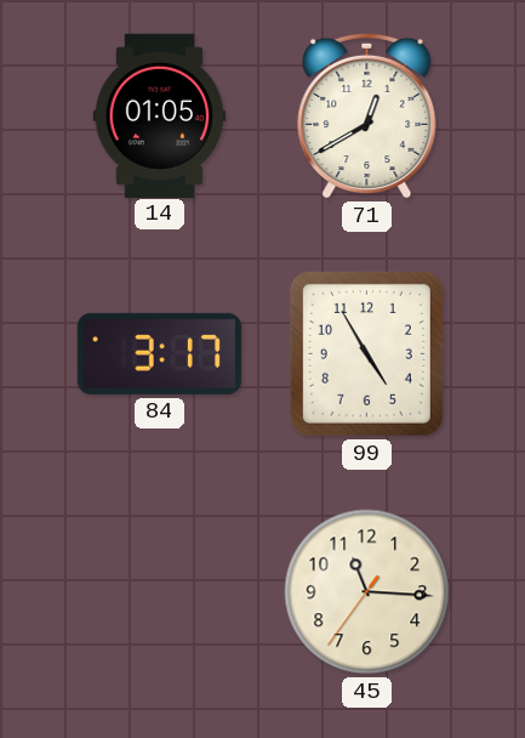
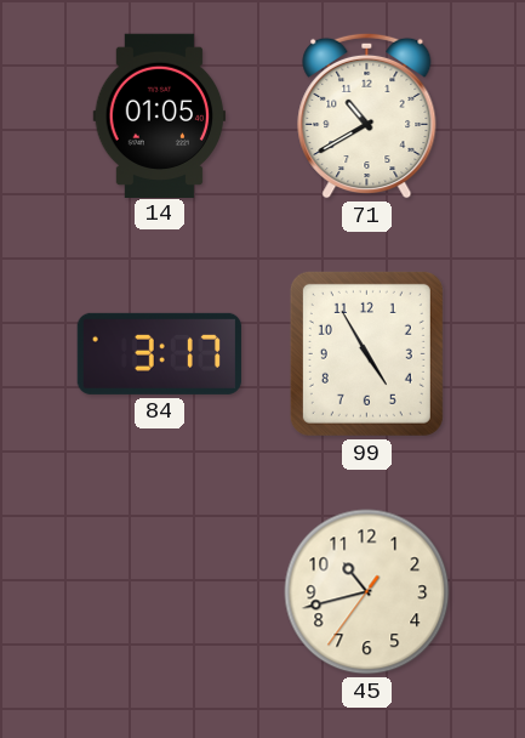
71: 12:40 -> 10:40 (367, 115)
45: 11:15 -> 10:42 (367, 592)
